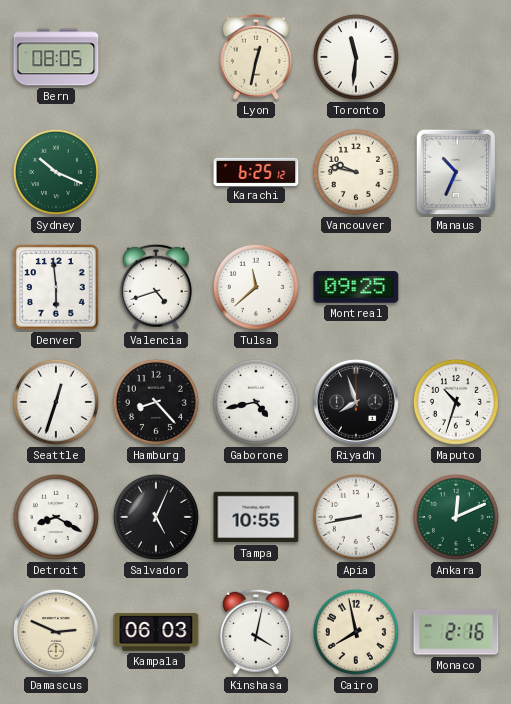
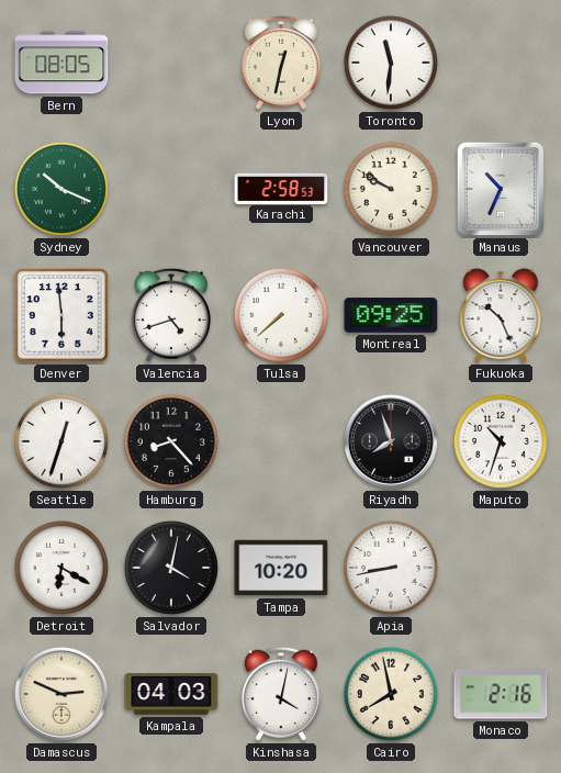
Karachi: 6:25 -> 2:58 (281, 188)
Vancouver: 9:47 -> 9:50 (391, 189)
Tulsa: 11:38 -> 7:38 (281, 315)
Fukuoka: none -> 10:26 (501, 316)
Gaborone: 4:43 -> none (256, 402)
Detroit: 8:20 -> 6:20 (61, 568)
Salvador: 5:04 -> 4:02 (171, 568)
Tampa: 10:55 -> 10:20 (281, 568)
Ankara: 12:11 -> none (456, 517)
Kampala: 06:03 -> 04:03 (171, 694)
